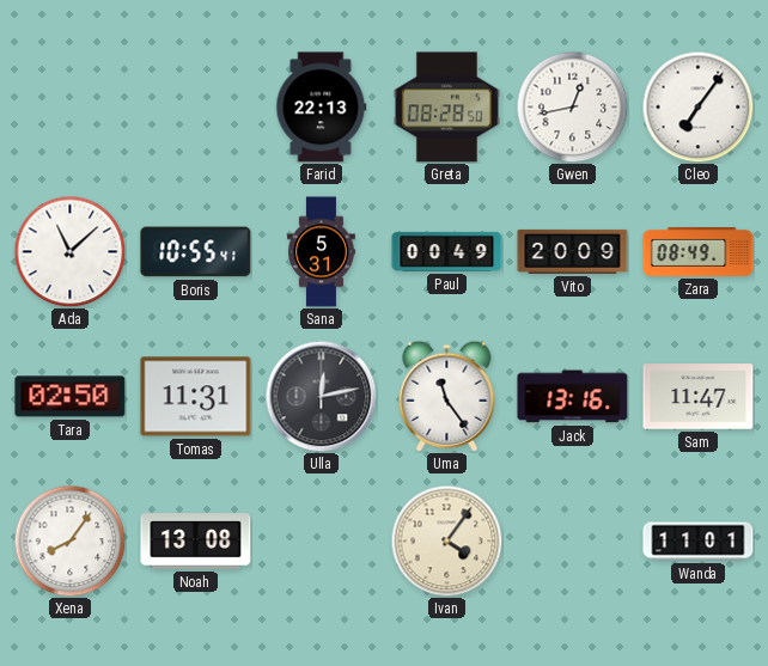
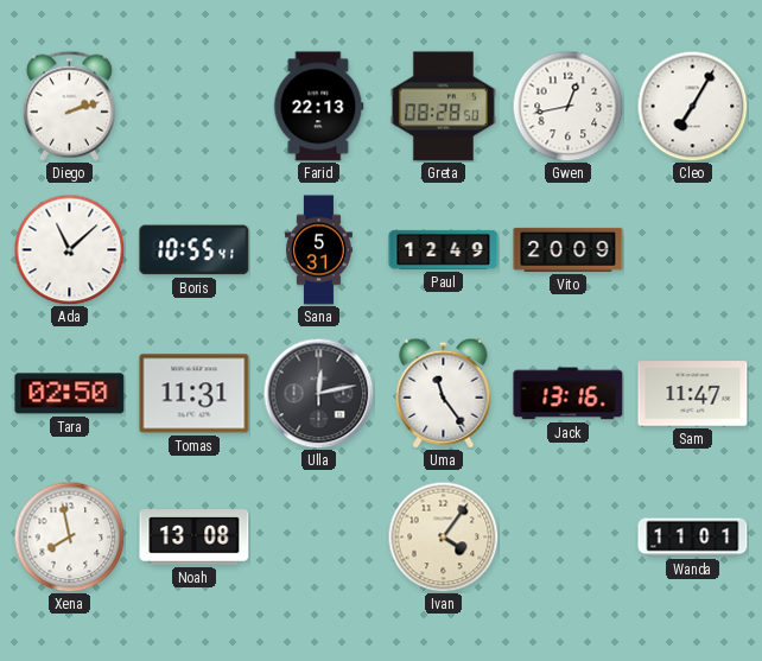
Diego: none -> 2:12 (69, 106)
Cleo: 7:06 -> 7:05 (692, 106)
Paul: 00:49 -> 12:49 (444, 249)
Zara: 08:49 -> none (699, 251)
Xena: 8:06 -> 7:58 (69, 536)
